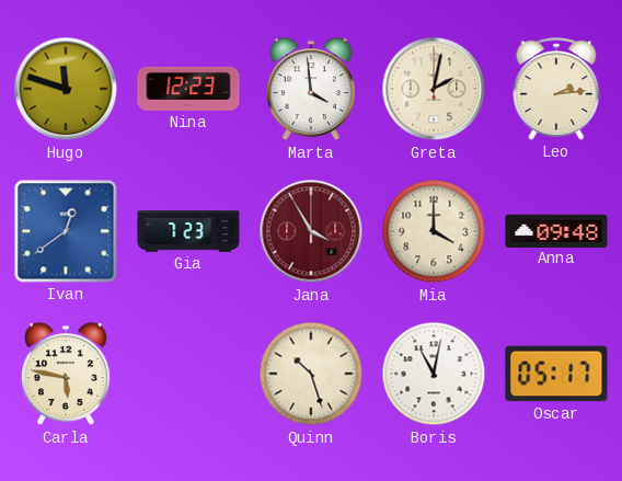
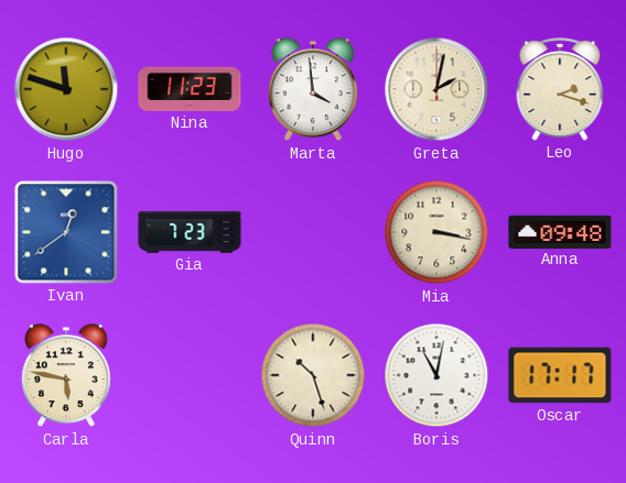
Nina: 12:23 -> 11:23 (190, 89)
Leo: 2:14 -> 2:18 (560, 89)
Jana: 3:55 -> none (311, 231)
Mia: 4:00 -> 3:17 (436, 232)
Oscar: 05:17 -> 17:17 (560, 375)
